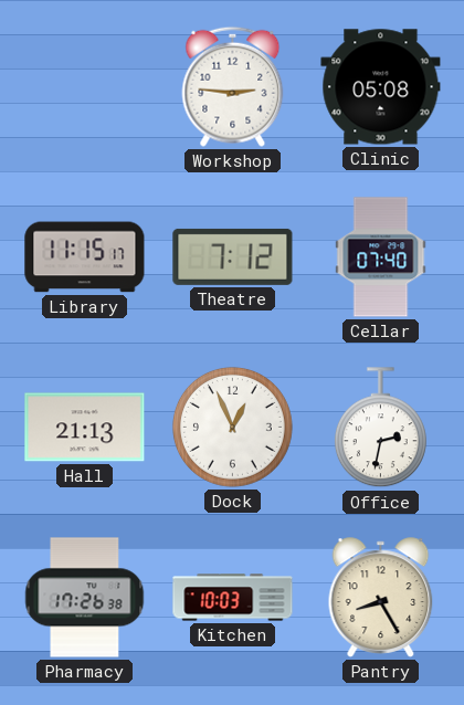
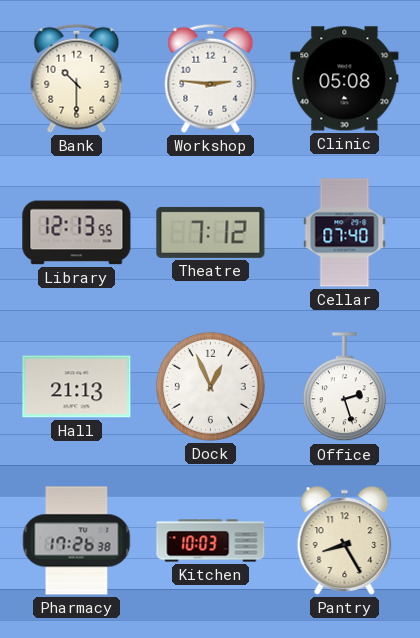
Bank: none -> 10:30 (77, 78)
Library: 11:15 -> 12:13 (77, 233)
Office: 2:32 -> 2:27 (344, 387)
